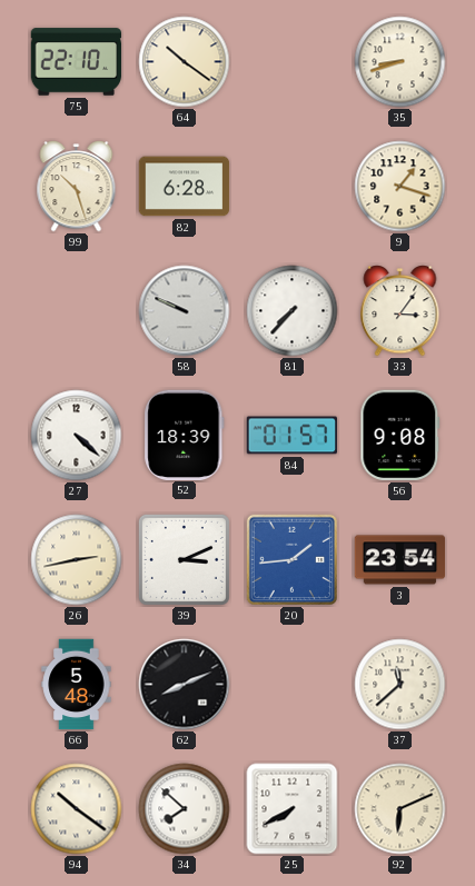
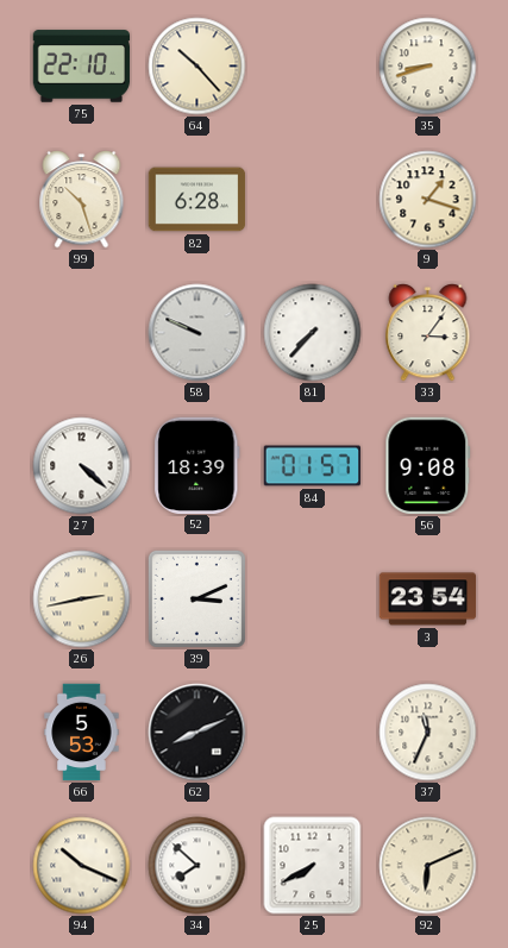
64: 10:21 -> 10:23 (197, 67)
20: 1:44 -> none (291, 559)
66: 5:48 -> 5:53 (82, 733)
37: 11:38 -> 11:34 (428, 733)
94: 10:21 -> 10:19 (82, 866)
